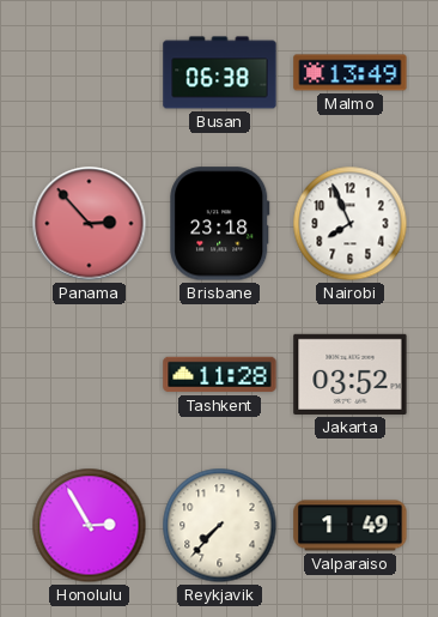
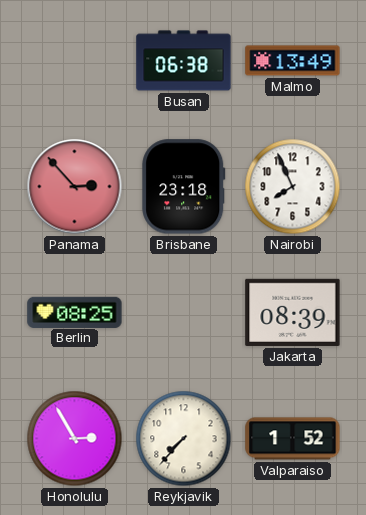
Berlin: none -> 08:25 (75, 312)
Tashkent: 11:28 -> none (220, 375)
Jakarta: 03:52 -> 08:39 (293, 312)
Valparaiso: 1:49 -> 1:52 (293, 439)
